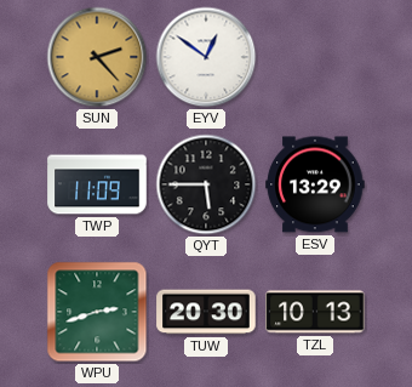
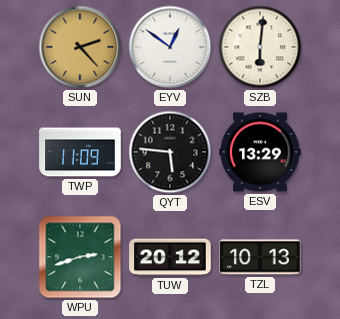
SZB: none -> 6:01 (260, 47)
QYT: 5:45 -> 5:46 (170, 152)
TUW: 20:30 -> 20:12 (170, 257)
